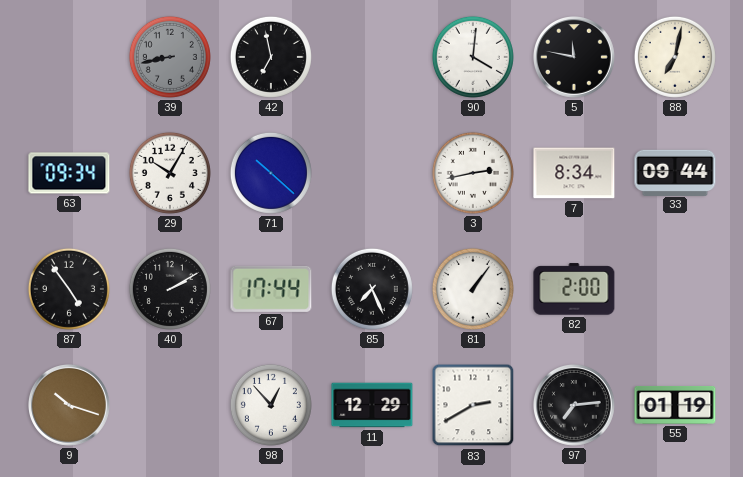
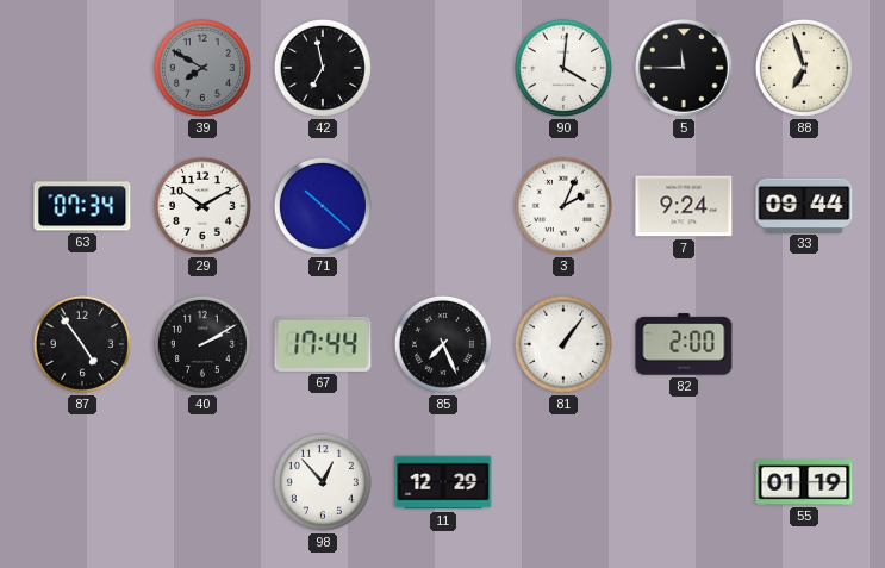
39: 8:43 -> 7:50 (202, 68)
5: 11:47 -> 11:45 (685, 69)
88: 7:02 -> 6:57 (804, 68)
63: 09:34 -> 07:34 (82, 206)
29: 10:05 -> 10:10 (202, 206)
3: 2:43 -> 2:04 (563, 206)
7: 8:34 -> 9:24 (684, 206)
9: 10:18 -> none (70, 406)
83: 2:40 -> none (473, 405)
97: 7:14 -> none (575, 406)
